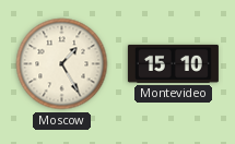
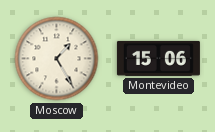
Montevideo: 15:10 -> 15:06 (158, 58)
